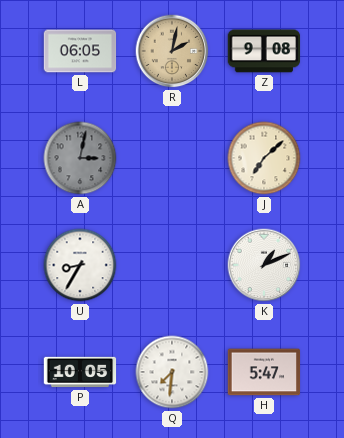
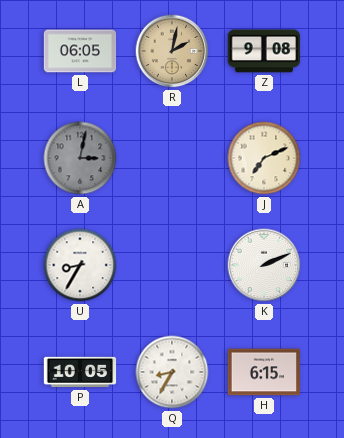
J: 7:08 -> 7:11 (264, 158)
K: 1:11 -> 2:11 (264, 265)
Q: 7:31 -> 8:35 (172, 372)
H: 5:47 -> 6:15 (264, 372)
